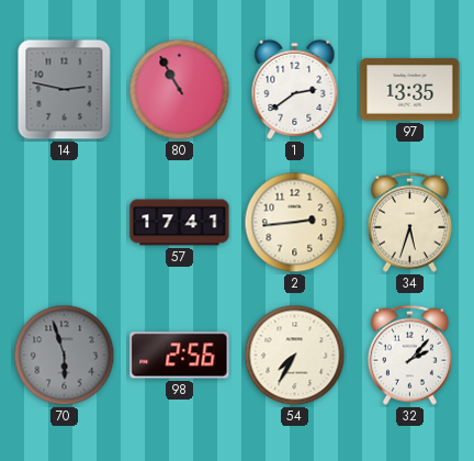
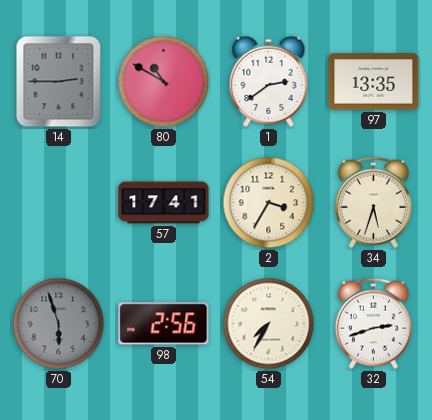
14: 2:47 -> 2:45 (59, 82)
80: 10:55 -> 10:50 (164, 82)
2: 2:44 -> 3:35 (269, 203)
32: 2:07 -> 2:42 (373, 323)
